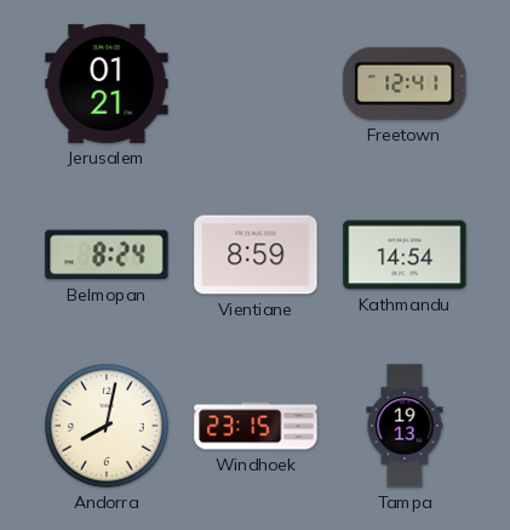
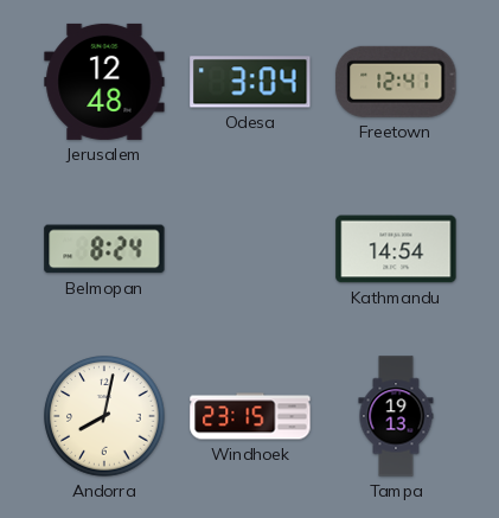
Jerusalem: 01:21 -> 12:48 (104, 82)
Odesa: none -> 3:04 (250, 82)
Vientiane: 8:59 -> none (256, 255)
